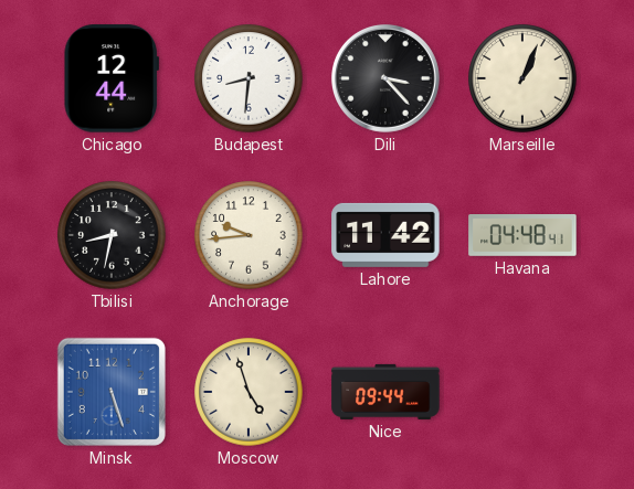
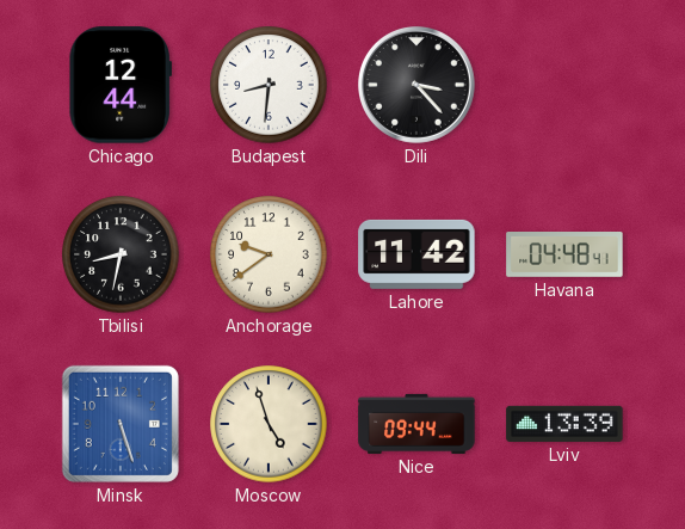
Marseille: 1:04 -> none (522, 78)
Anchorage: 9:44 -> 9:39 (269, 254)
Lviv: none -> 13:39 (564, 424)
